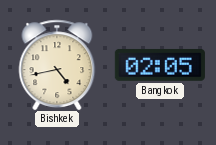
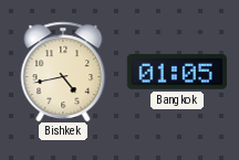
Bangkok: 02:05 -> 01:05 (177, 72)
